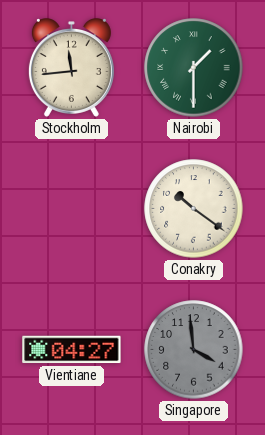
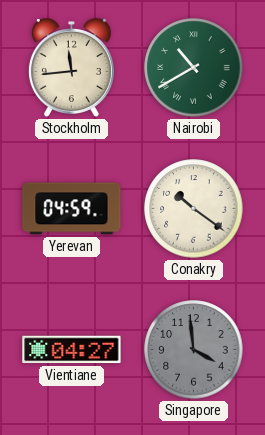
Nairobi: 1:30 -> 10:40 (194, 68)
Yerevan: none -> 04:59 (72, 209)
